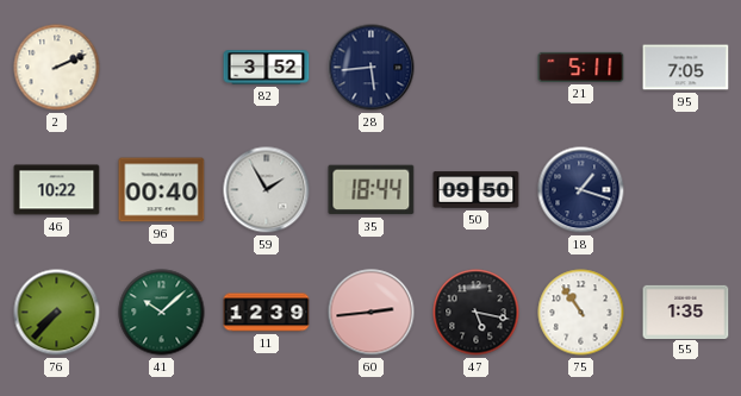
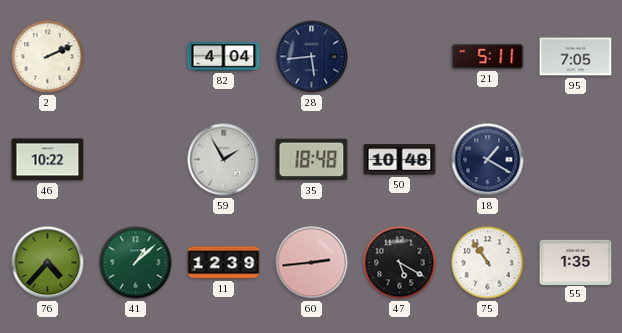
82: 3:52 -> 4:04 (224, 57)
96: 00:40 -> none (162, 190)
35: 18:44 -> 18:48 (312, 160)
50: 09:50 -> 10:48 (400, 160)
18: 1:18 -> 1:20 (488, 160)
76: 7:37 -> 4:37 (48, 263)
41: 10:08 -> 1:08 (136, 263)
47: 5:17 -> 5:20 (400, 263)
